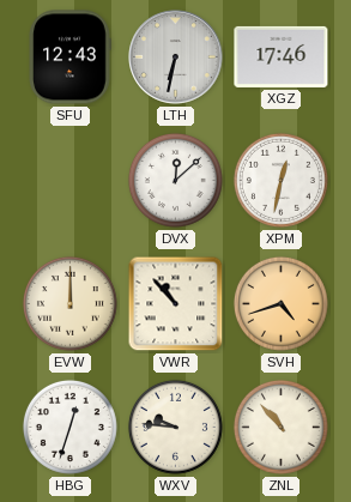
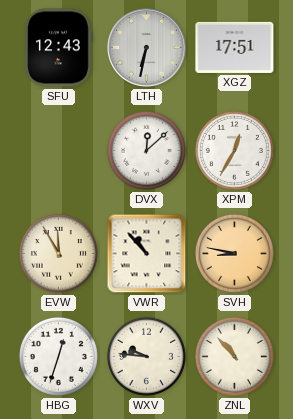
XGZ: 17:46 -> 17:51 (235, 47)
XPM: 12:32 -> 12:35 (234, 150)
EVW: 12:00 -> 11:55 (58, 253)
SVH: 4:42 -> 8:47 (234, 253)
